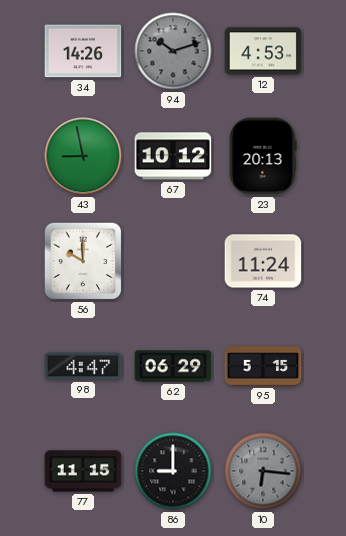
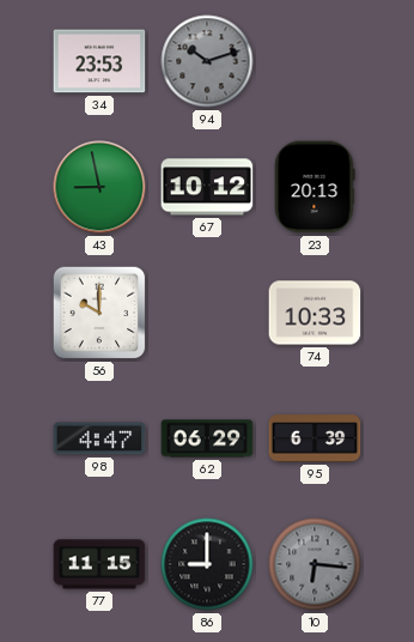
34: 14:26 -> 23:53 (99, 61)
12: 4:53 -> none (263, 51)
74: 11:24 -> 10:33 (315, 313)
95: 5:15 -> 6:39 (315, 438)
